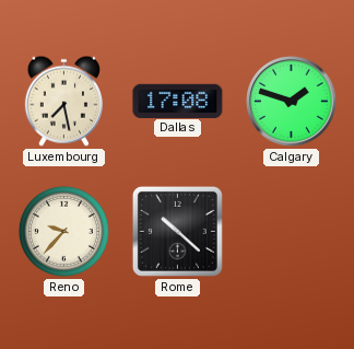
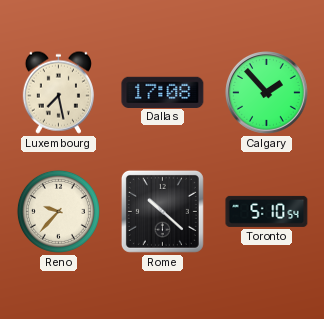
Calgary: 1:48 -> 1:53 (267, 93)
Toronto: none -> 5:10 (267, 211)
